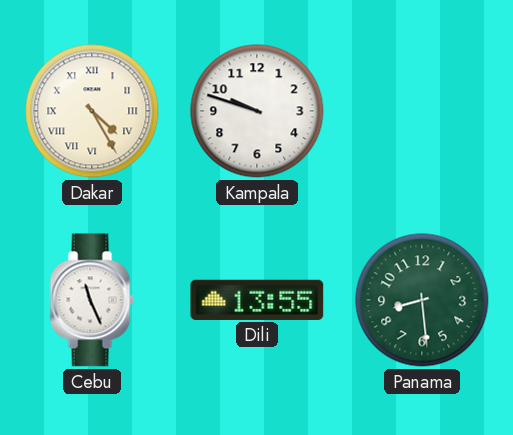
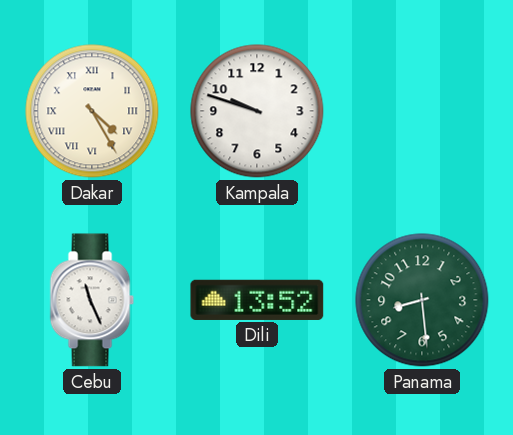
Dili: 13:55 -> 13:52 (257, 300)
